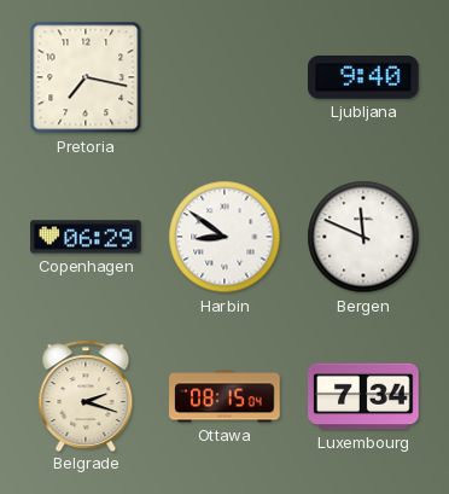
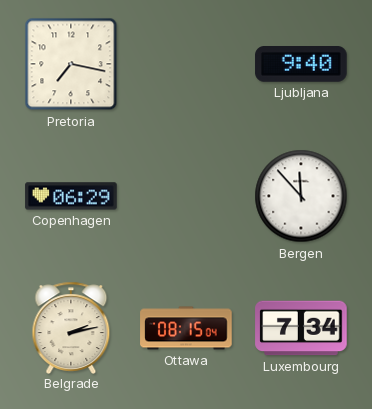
Harbin: 8:51 -> none (224, 237)
Bergen: 11:49 -> 11:53 (301, 196)
Belgrade: 2:18 -> 2:13 (71, 327)
